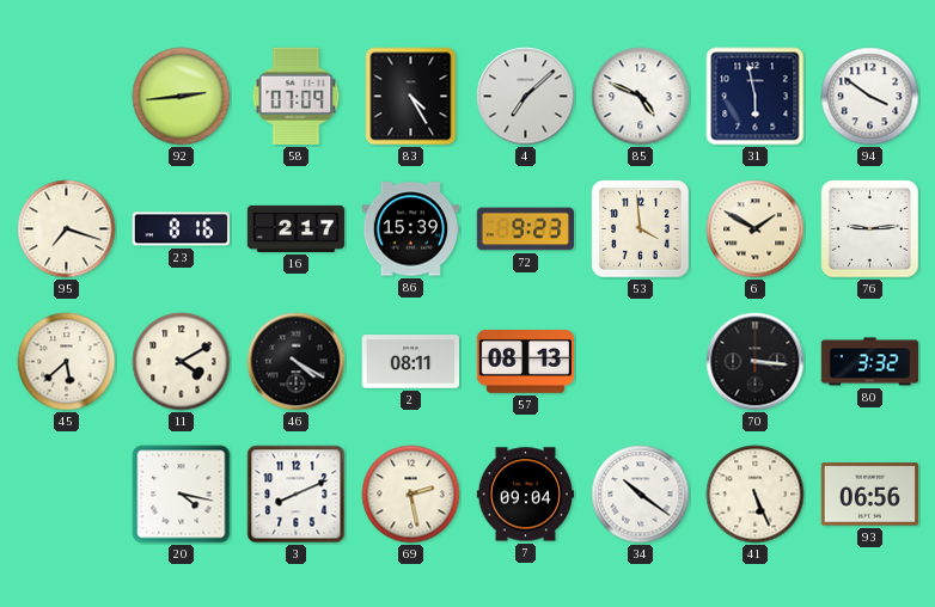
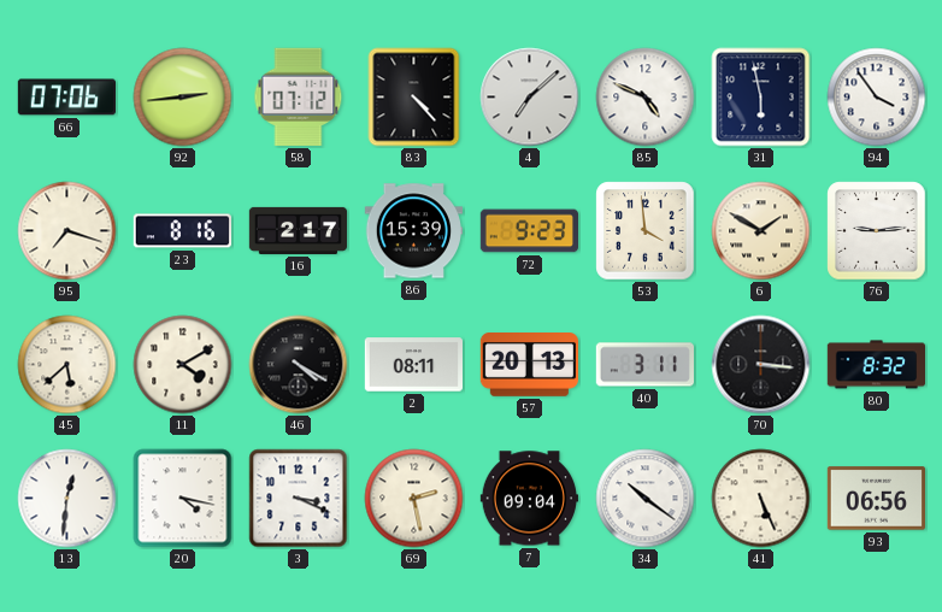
66: none -> 07:06 (66, 98)
58: 07:09 -> 07:12 (299, 96)
83: 4:25 -> 4:23 (414, 98)
94: 3:51 -> 3:54 (877, 98)
57: 08:13 -> 20:13 (529, 365)
40: none -> 3:11 (644, 365)
80: 3:32 -> 8:32 (877, 365)
13: none -> 12:31 (67, 499)
3: 8:11 -> 3:19 (299, 499)
